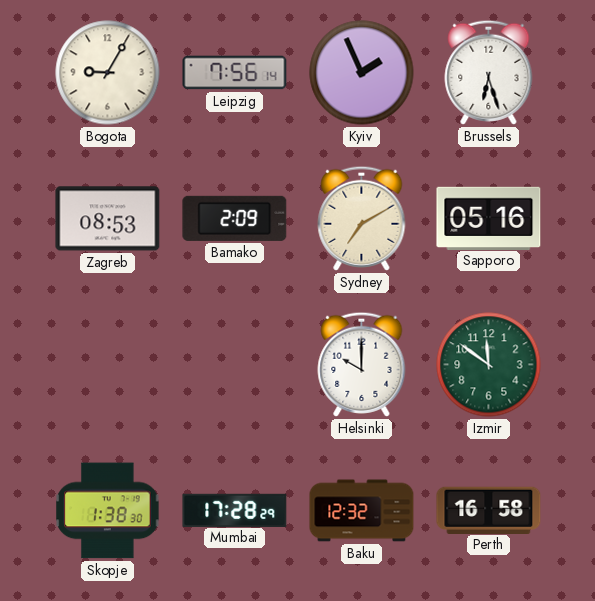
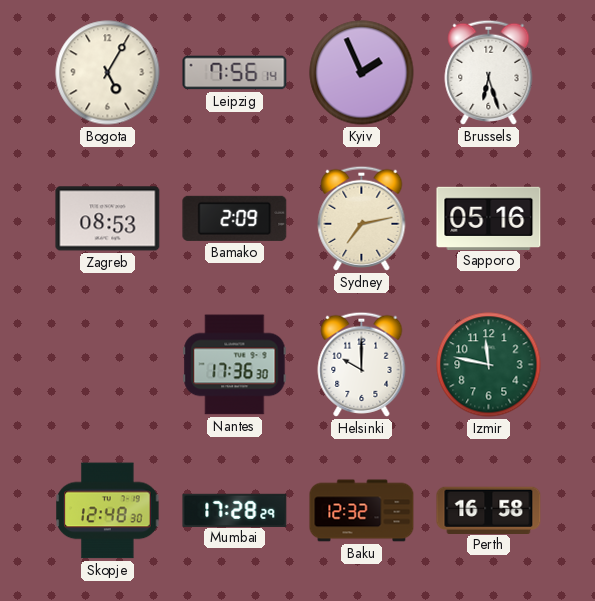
Bogota: 9:05 -> 5:05 (108, 73)
Sydney: 7:10 -> 7:13 (362, 218)
Nantes: none -> 17:36 (235, 365)
Izmir: 11:51 -> 11:47 (489, 365)
Skopje: 1:38 -> 12:48 (108, 511)
